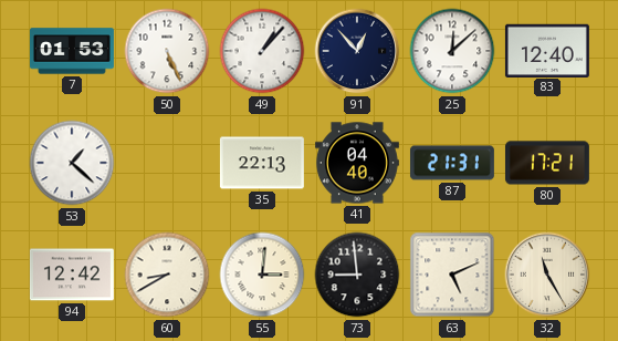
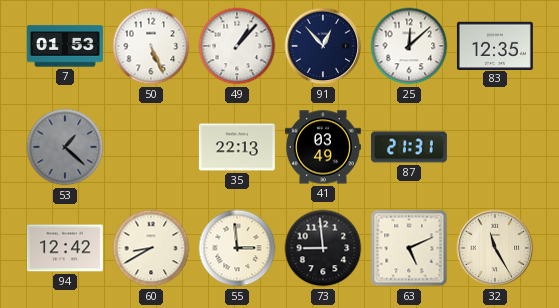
83: 12:40 -> 12:35 (495, 45)
53 dial: white -> grey (65, 147)
41: 04:40 -> 03:49 (323, 147)
80: 17:21 -> none (547, 163)
55: 3:01 -> 2:59 (237, 248)
